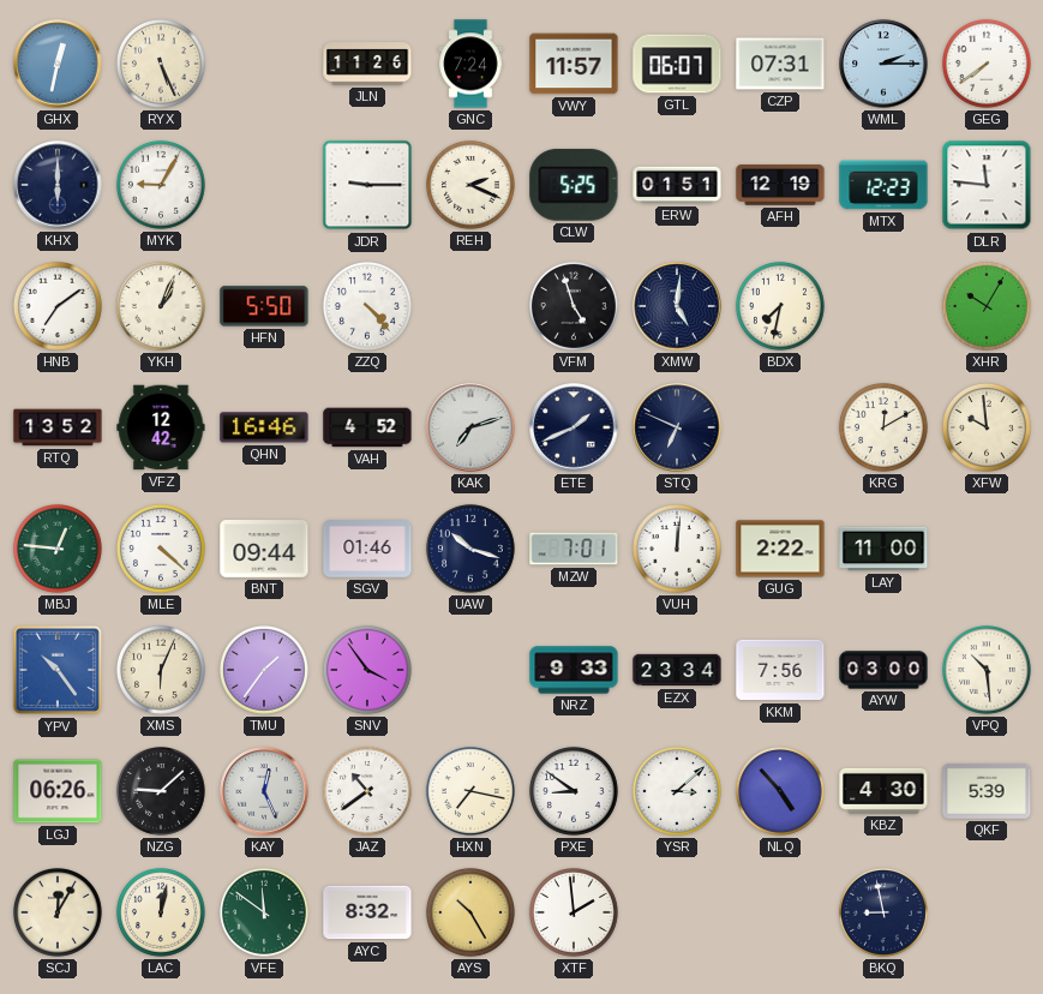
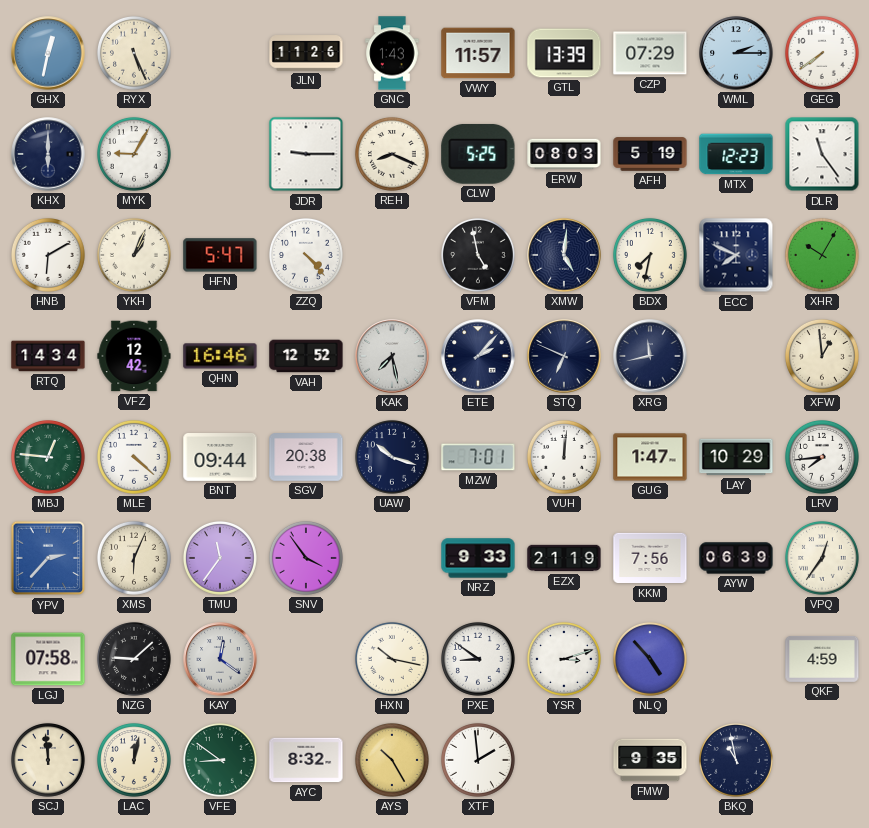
GNC: 7:24 -> 1:43 (392, 53)
GTL: 06:07 -> 13:39 (564, 53)
CZP: 07:31 -> 07:29 (650, 53)
REH: 2:19 -> 8:19 (392, 154)
ERW: 01:51 -> 08:03 (564, 154)
AFH: 12:19 -> 5:19 (650, 154)
DLR: 11:46 -> 11:24 (822, 154)
HNB: 7:09 -> 6:10 (48, 255)
HFN: 5:50 -> 5:47 (220, 255)
VFM: 4:57 -> 4:58 (478, 255)
ECC: none -> 7:49 (736, 255)
RTQ: 13:52 -> 14:34 (48, 356)
VAH: 4:52 -> 12:52 (306, 356)
KAK: 7:12 -> 7:28 (392, 356)
ETE: 1:41 -> 2:07 (478, 356)
XRG: none -> 11:43 (650, 356)
KRG: 12:10 -> none (883, 427)
XFW: 9:59 -> 12:59 (822, 356)
SGV: 01:46 -> 20:38 (306, 458)
GUG: 2:22 -> 1:47 (650, 457)
LAY: 11:00 -> 10:29 (736, 457)
LRV: none -> 7:44 (822, 457)
YPV: 10:24 -> 2:37 (48, 558)
TMU: 1:36 -> 11:36 (220, 558)
EZX: 23:34 -> 21:19 (564, 558)
AYW: 03:00 -> 06:39 (736, 558)
VPQ: 10:29 -> 12:36 (822, 558)
LGJ: 06:26 -> 07:58 (48, 659)
KAY: 12:26 -> 12:21 (220, 659)
JAZ: 10:39 -> none (367, 791)
HXN: 7:17 -> 10:17 (392, 659)
YSR: 3:08 -> 3:12 (564, 659)
KBZ: 4:30 -> none (883, 791)
QKF: 5:39 -> 4:59 (822, 659)
SCJ: 12:05 -> 11:59 (48, 760)
VFE: 11:51 -> 8:51 (220, 760)
FMW: none -> 9:35 (650, 760)
BKQ: 8:58 -> 10:58 (736, 760)
